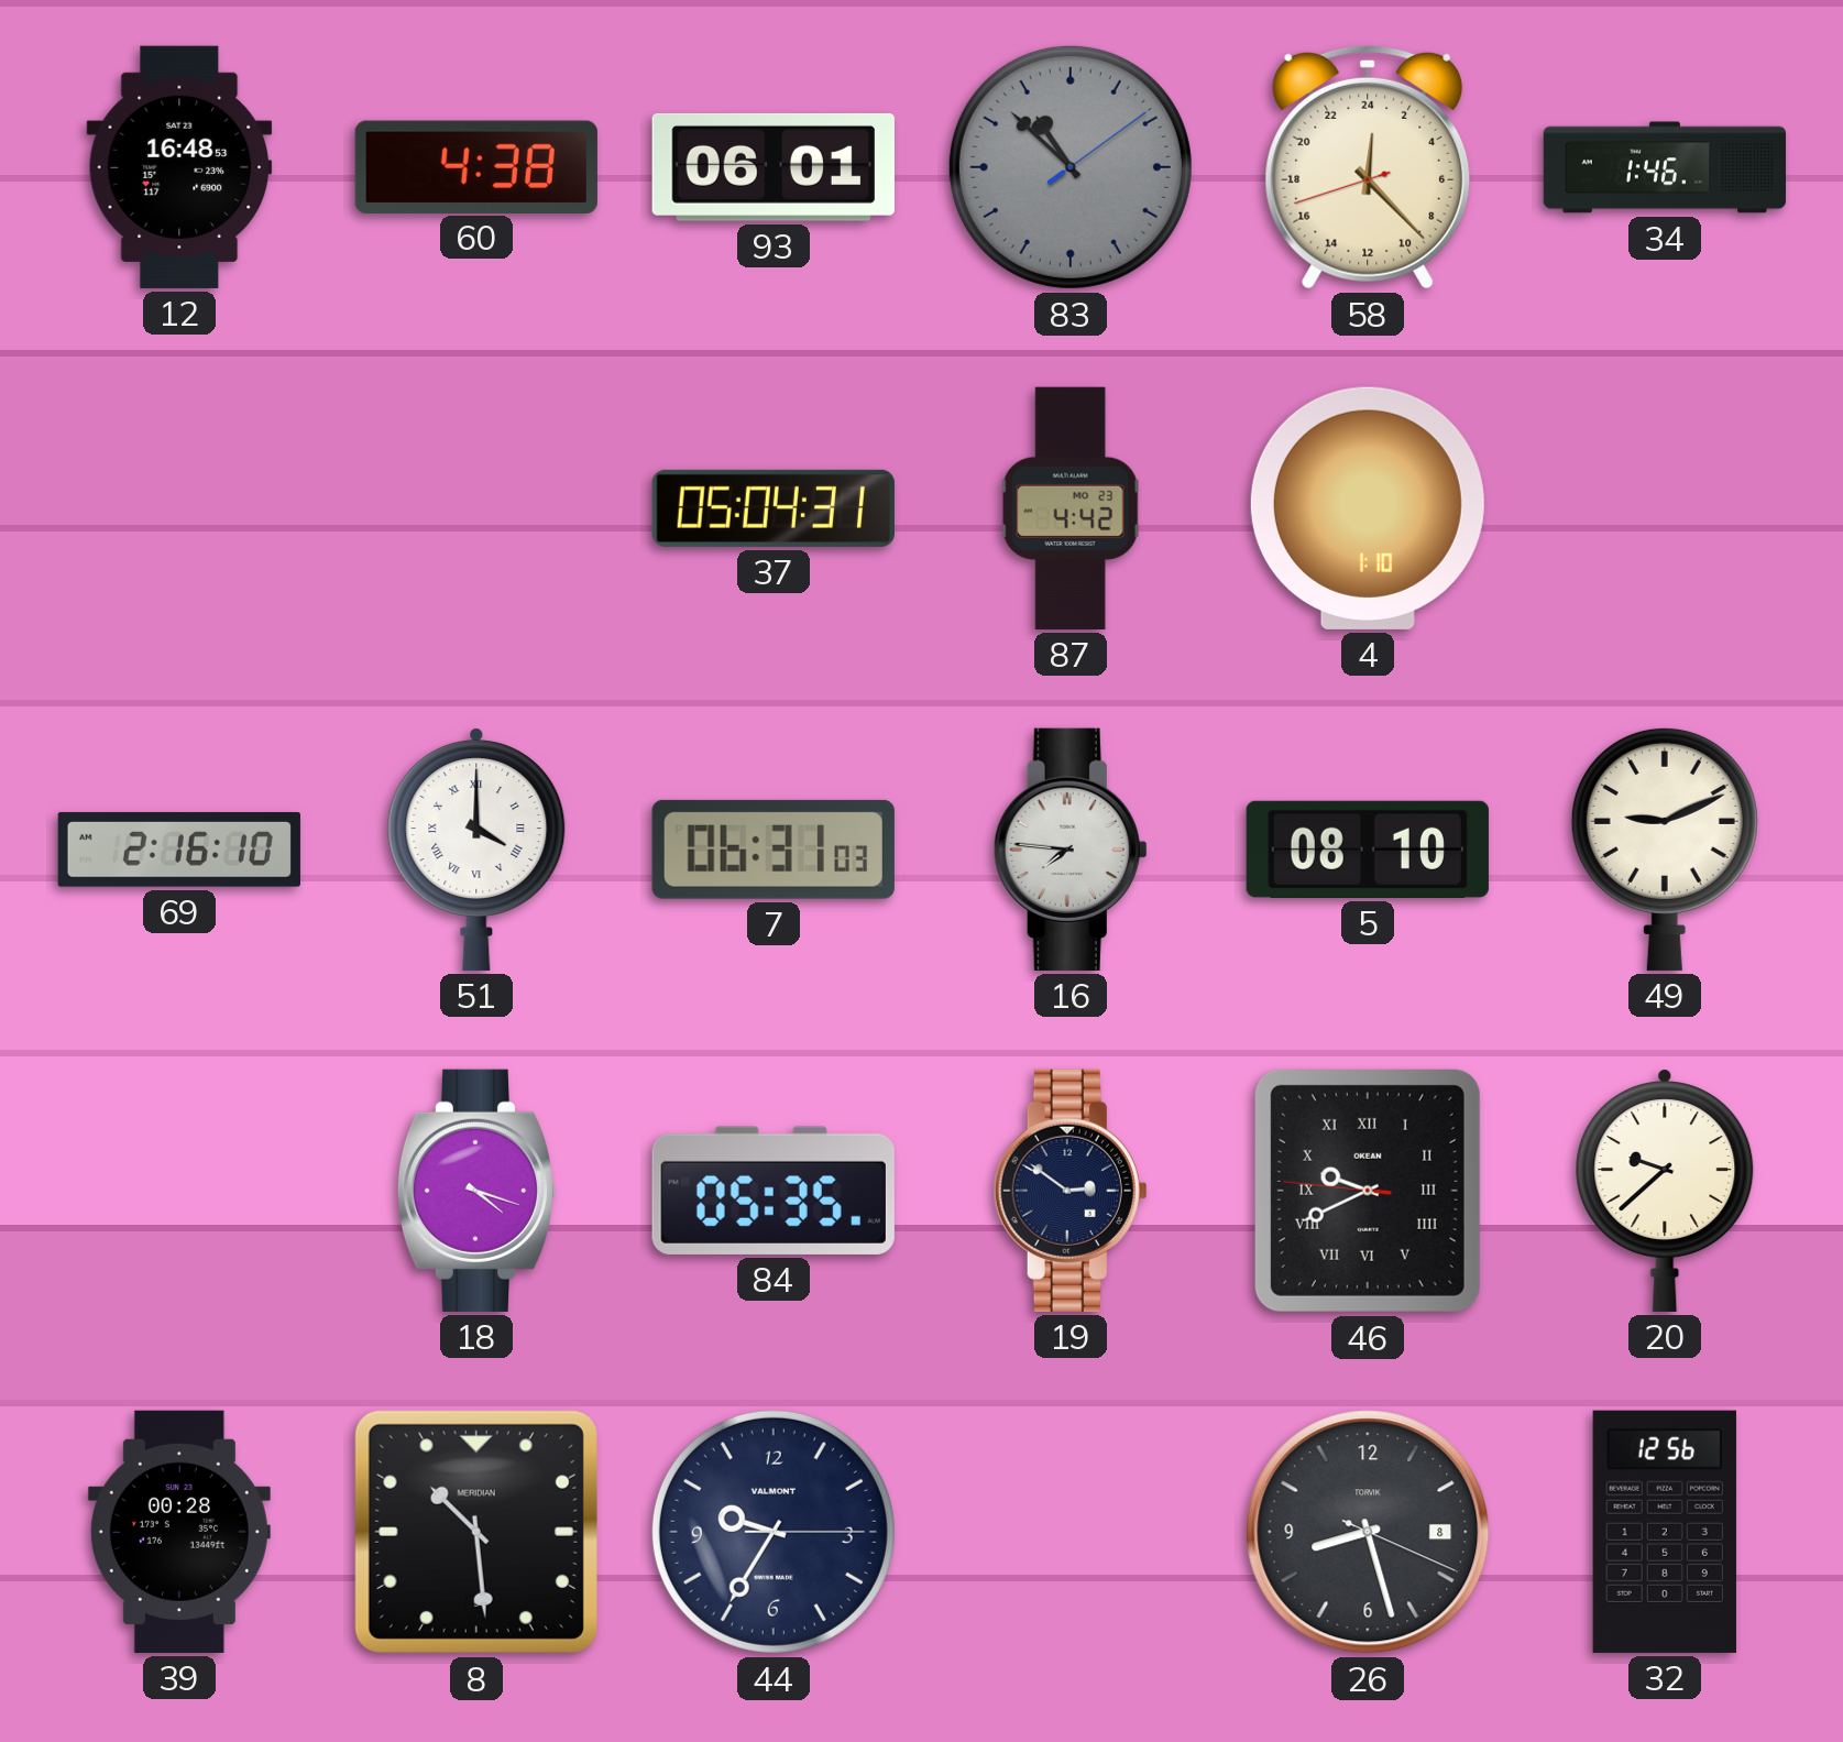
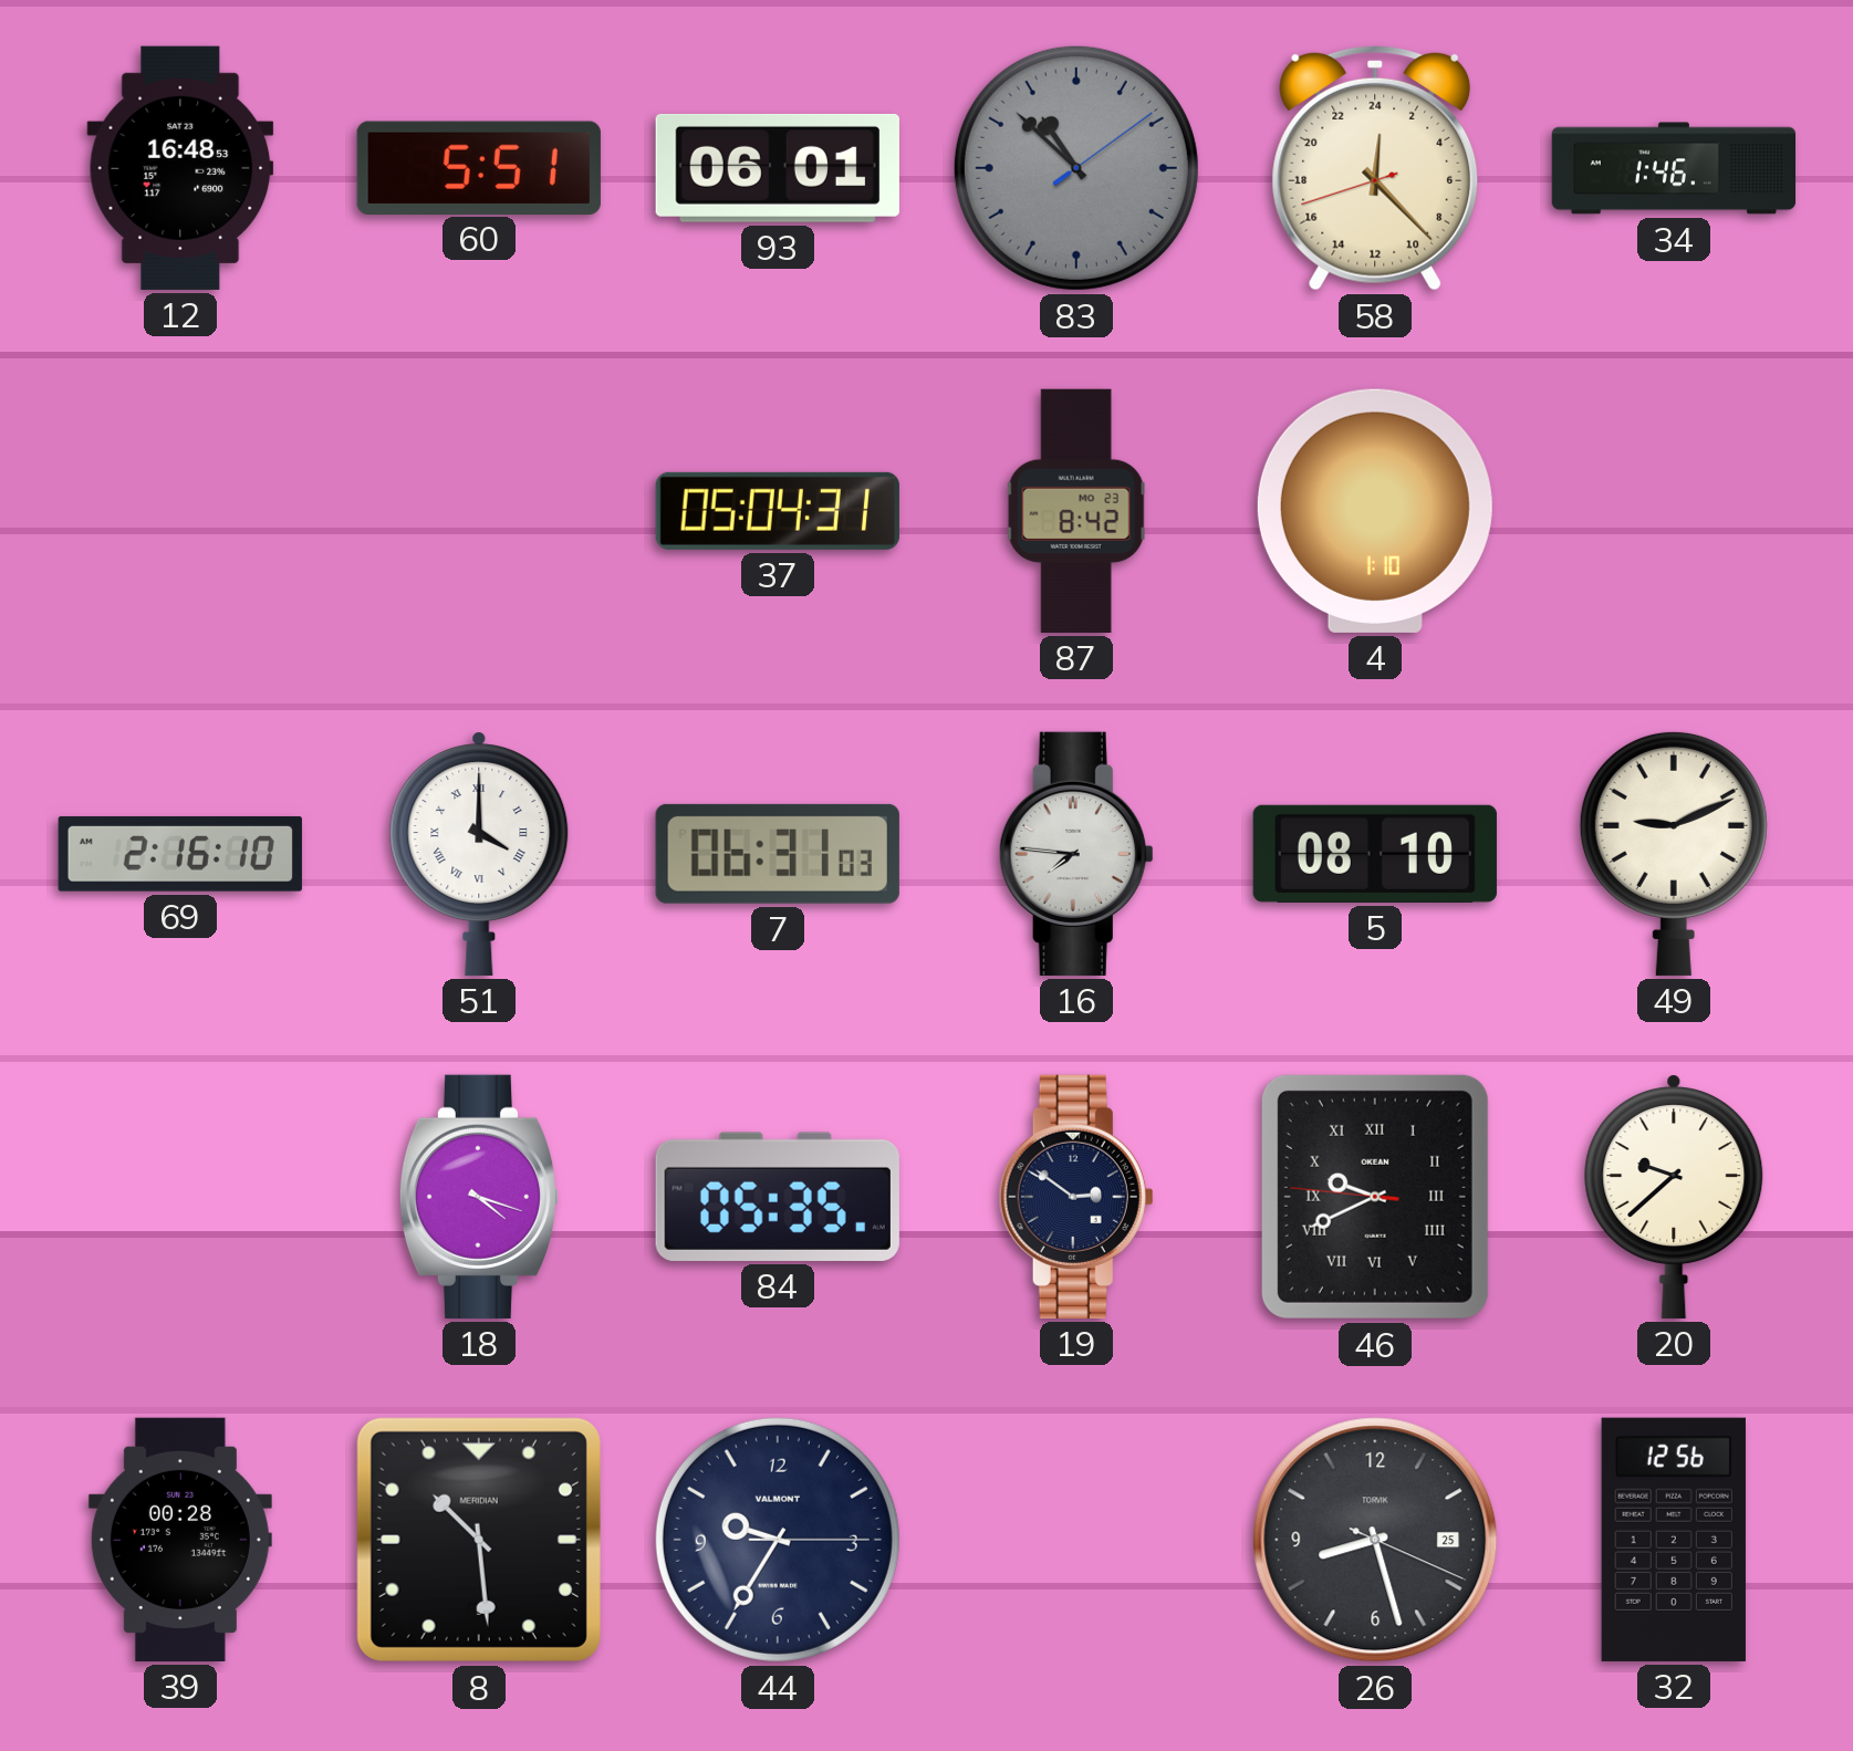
60: 4:38 -> 5:51 (479, 167)
87: 4:42 -> 8:42 (1076, 511)
26 date: 8 -> 25 (1375, 1540)
